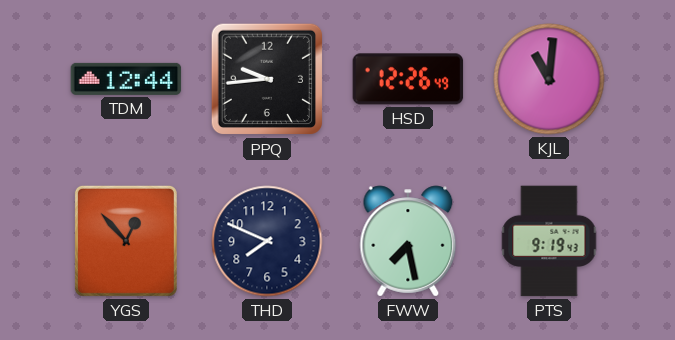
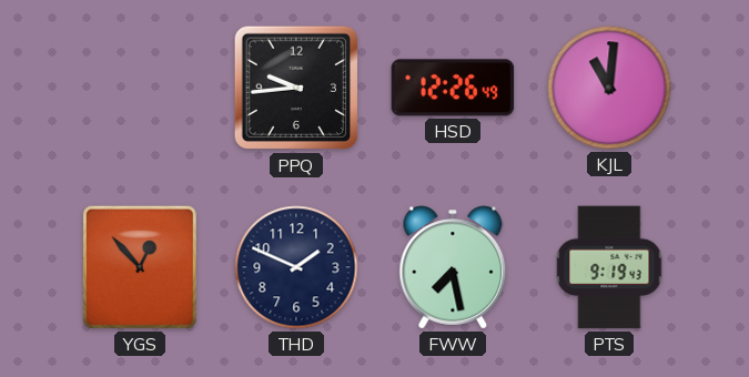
TDM: 12:44 -> none (126, 79)
THD: 7:49 -> 1:49 (296, 267)
